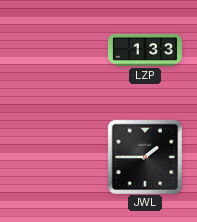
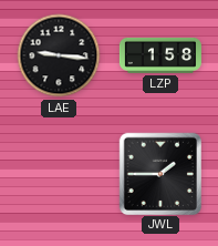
LAE: none -> 9:16 (59, 55)
LZP: 1:33 -> 1:58 (160, 55)
